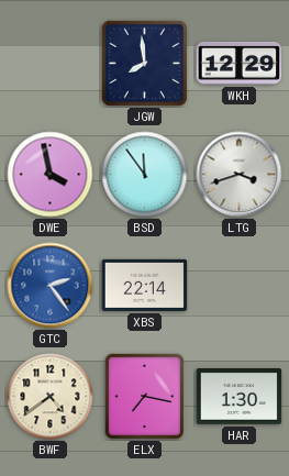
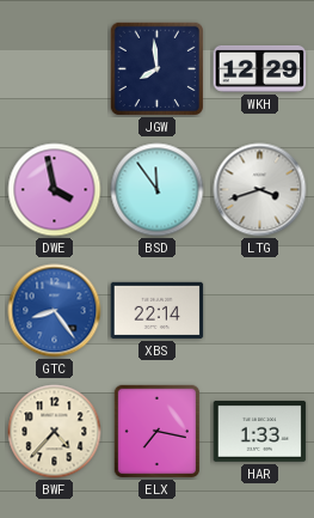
GTC: 2:24 -> 8:24 (55, 311)
BWF: 4:39 -> 4:37 (55, 432)
HAR: 1:30 -> 1:33 (260, 432)
